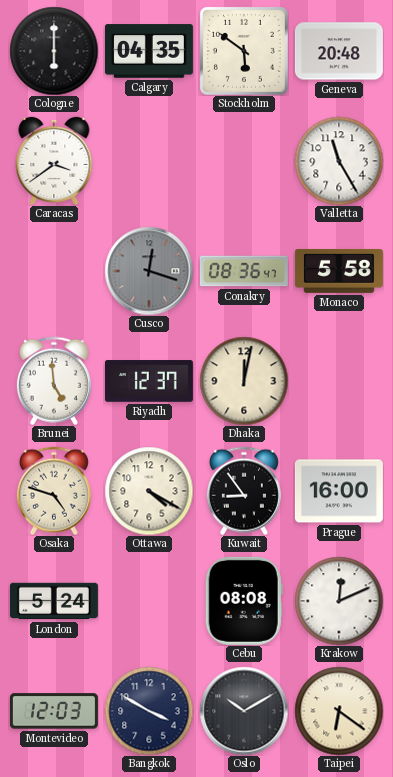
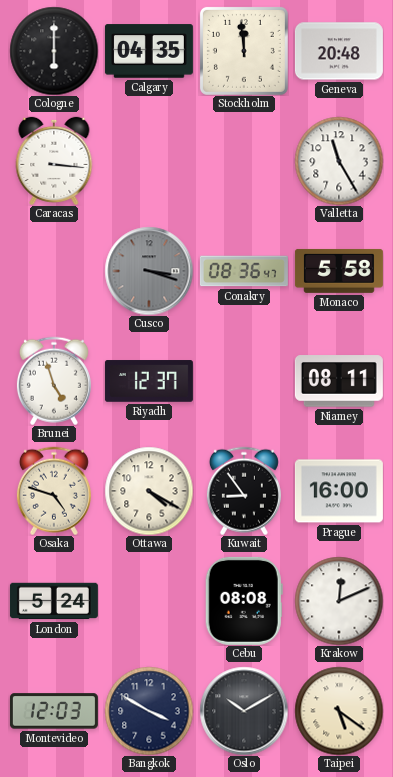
Stockholm: 5:51 -> 11:59 (244, 51)
Caracas: 3:39 -> 3:16 (54, 161)
Cusco: 12:18 -> 3:18 (149, 271)
Brunei: 4:59 -> 4:57 (54, 381)
Dhaka: 12:02 -> none (244, 381)
Niamey: none -> 08:11 (339, 381)
Taipei: 6:21 -> 5:21 (339, 711)
